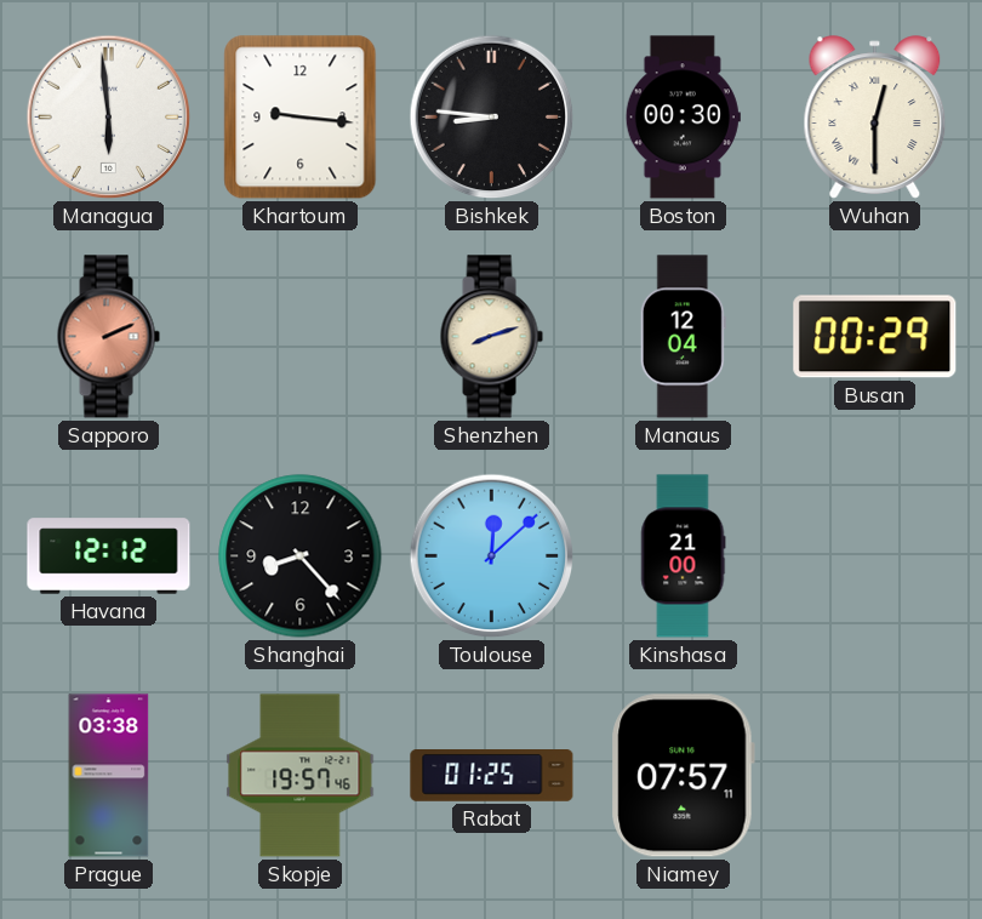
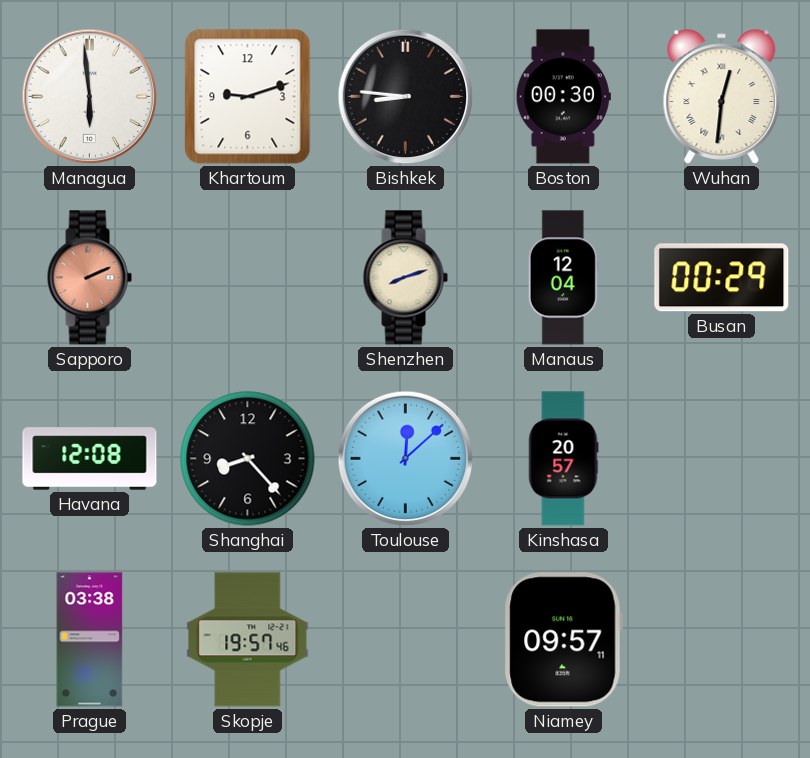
Khartoum: 9:16 -> 9:12 (248, 97)
Wuhan: 12:30 -> 12:31 (722, 97)
Havana: 12:12 -> 12:08 (90, 459)
Kinshasa: 21:00 -> 20:57 (563, 459)
Rabat: 01:25 -> none (492, 776)
Niamey: 07:57 -> 09:57 (563, 640)
